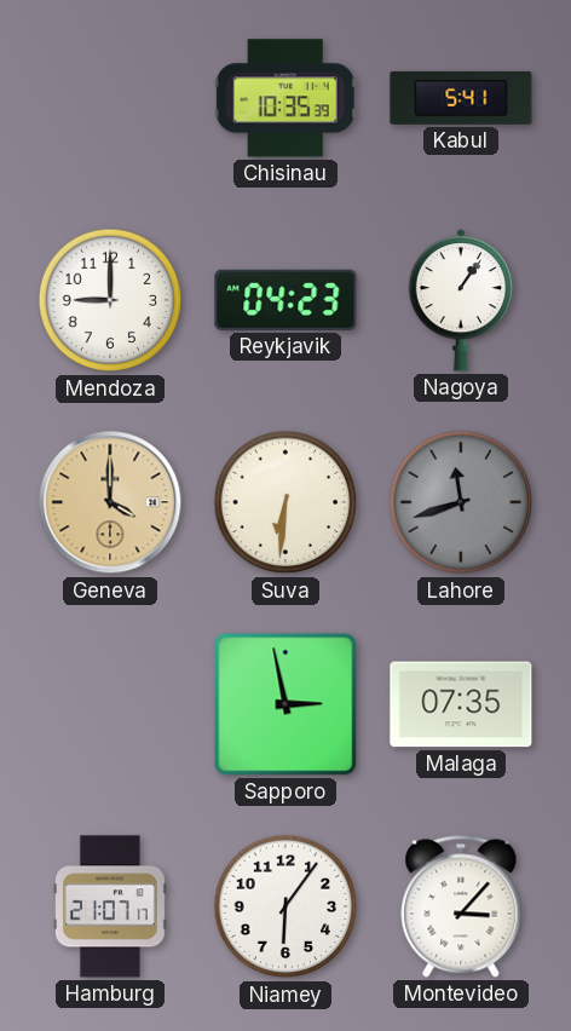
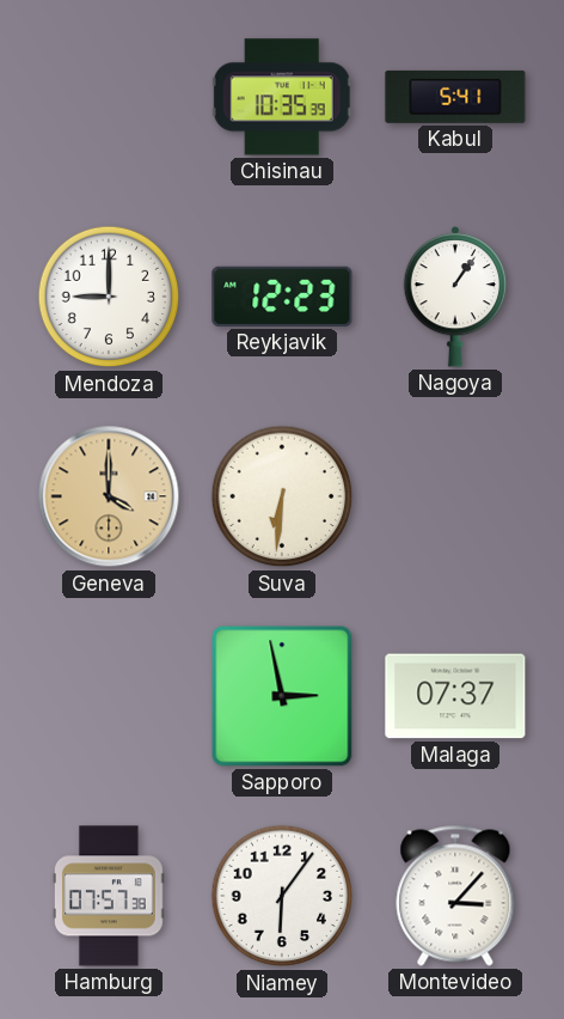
Reykjavik: 04:23 -> 12:23 (282, 297)
Lahore: 11:42 -> none (461, 502)
Malaga: 07:35 -> 07:37 (455, 696)
Hamburg: 21:07 -> 07:57 (109, 896)
